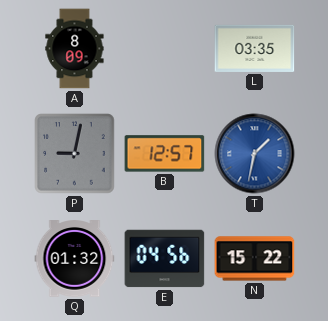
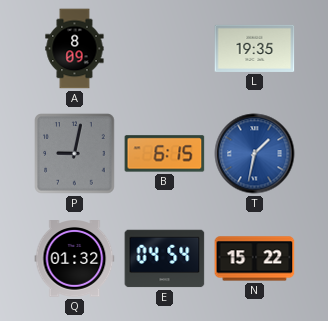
L: 03:35 -> 19:35 (255, 48)
B: 12:57 -> 6:15 (165, 154)
E: 04:56 -> 04:54 (165, 259)
